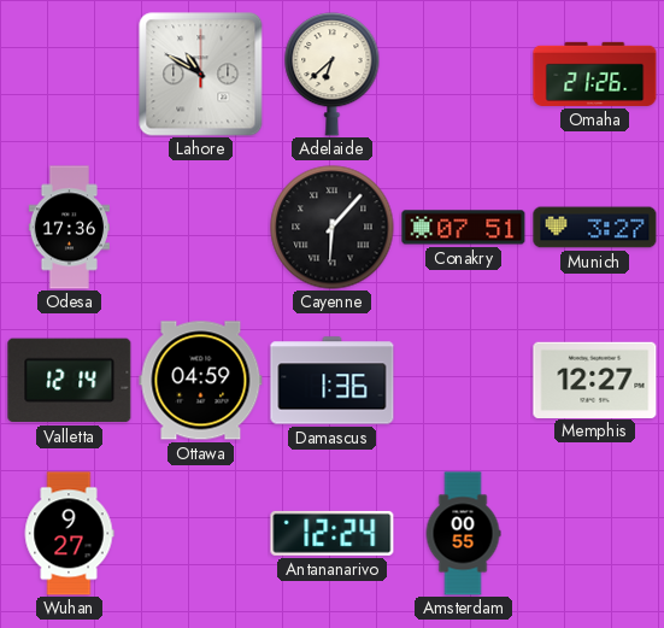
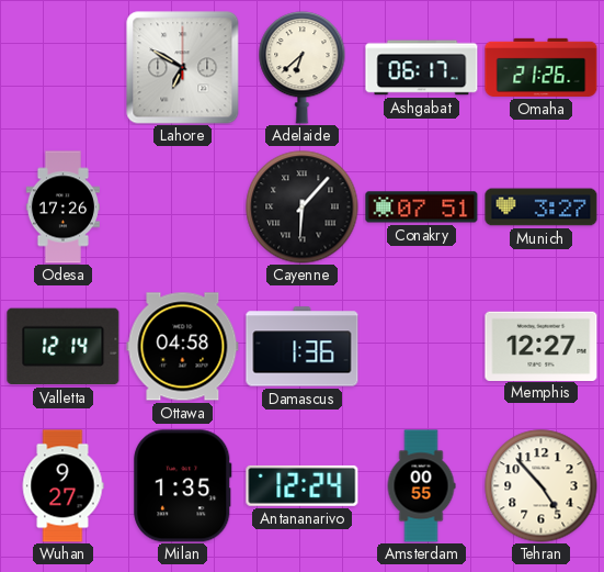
Lahore: 10:50 -> 6:50 (183, 68)
Ashgabat: none -> 06:17 (422, 68)
Odesa: 17:36 -> 17:26 (62, 208)
Ottawa: 04:59 -> 04:58 (183, 347)
Milan: none -> 1:35 (183, 486)
Tehran: none -> 4:53 (542, 486)
